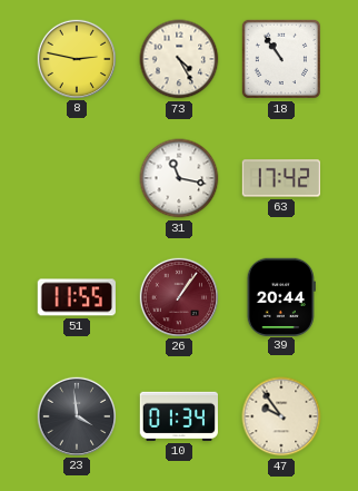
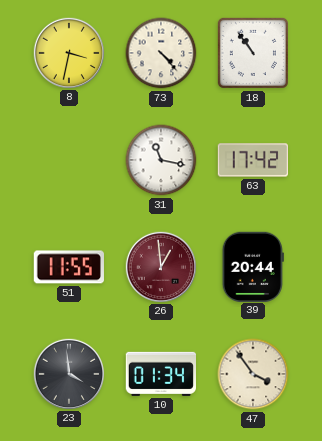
8: 2:47 -> 3:32 (68, 52)
73: 4:25 -> 4:23 (161, 53)
26: 1:06 -> 12:59 (160, 266)
47: 9:54 -> 3:54 (253, 374)
